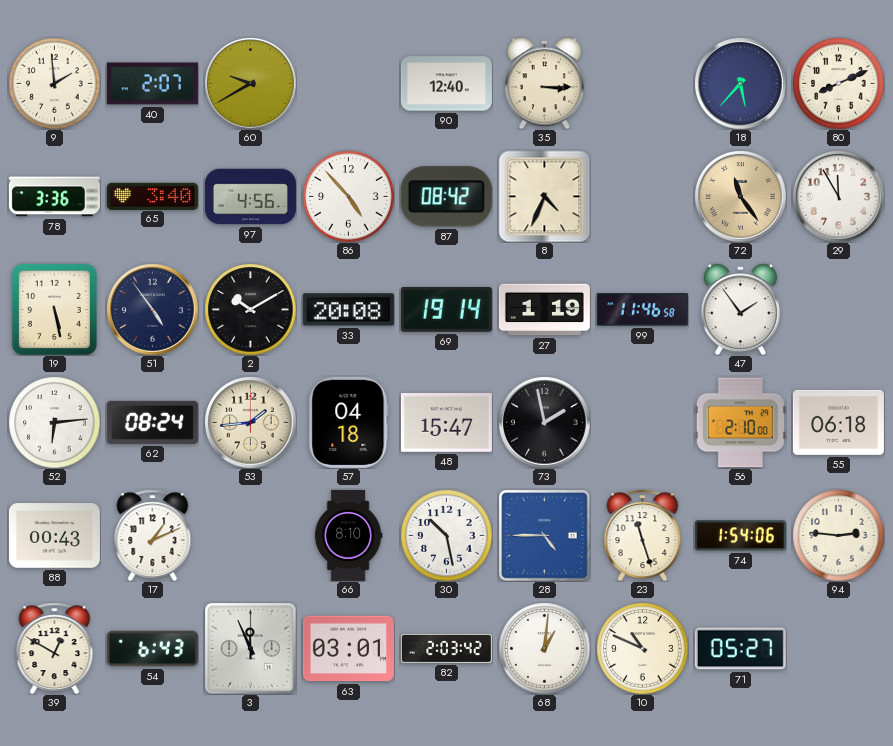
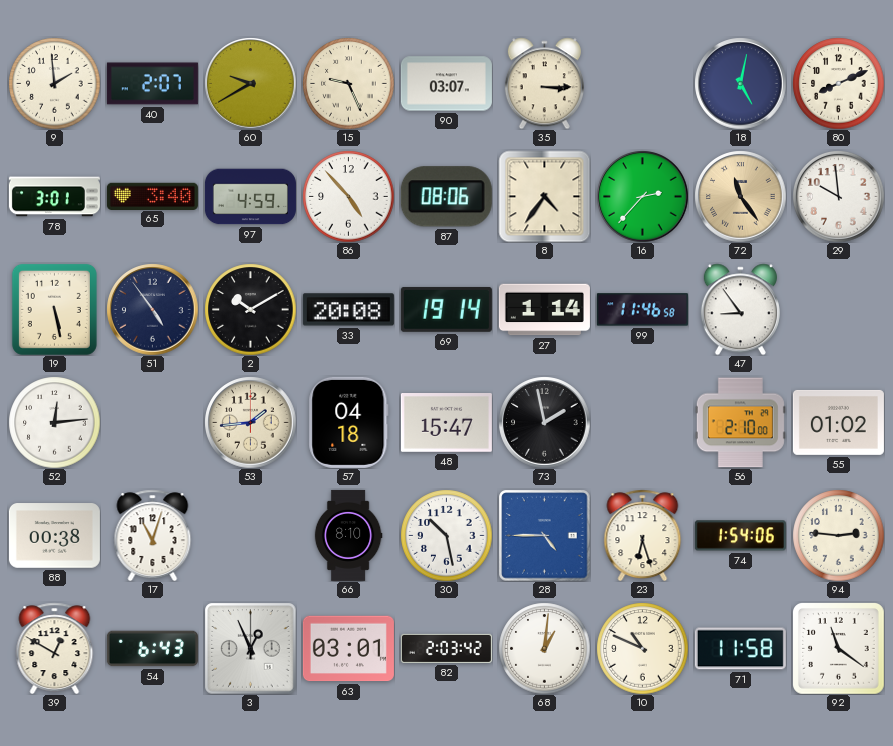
15: none -> 9:26 (348, 83)
90: 12:40 -> 03:07 (446, 84)
18: 5:37 -> 5:02 (740, 83)
78: 3:36 -> 3:01 (54, 197)
97: 4:56 -> 4:59 (250, 197)
87: 08:42 -> 08:06 (446, 197)
8: 4:34 -> 4:36 (544, 196)
16: none -> 2:37 (642, 196)
29: 11:55 -> 9:59 (838, 196)
27: 1:19 -> 1:14 (544, 310)
47: 1:54 -> 8:54 (740, 309)
52: 6:14 -> 12:14 (54, 422)
62: 08:24 -> none (152, 422)
55: 06:18 -> 01:02 (838, 422)
88: 00:43 -> 00:38 (54, 536)
17: 1:11 -> 11:03 (153, 535)
23: 11:27 -> 6:27 (643, 535)
3: 11:56 -> 12:56 (250, 648)
71: 05:27 -> 11:58 (740, 649)
92: none -> 11:21 (839, 649)
